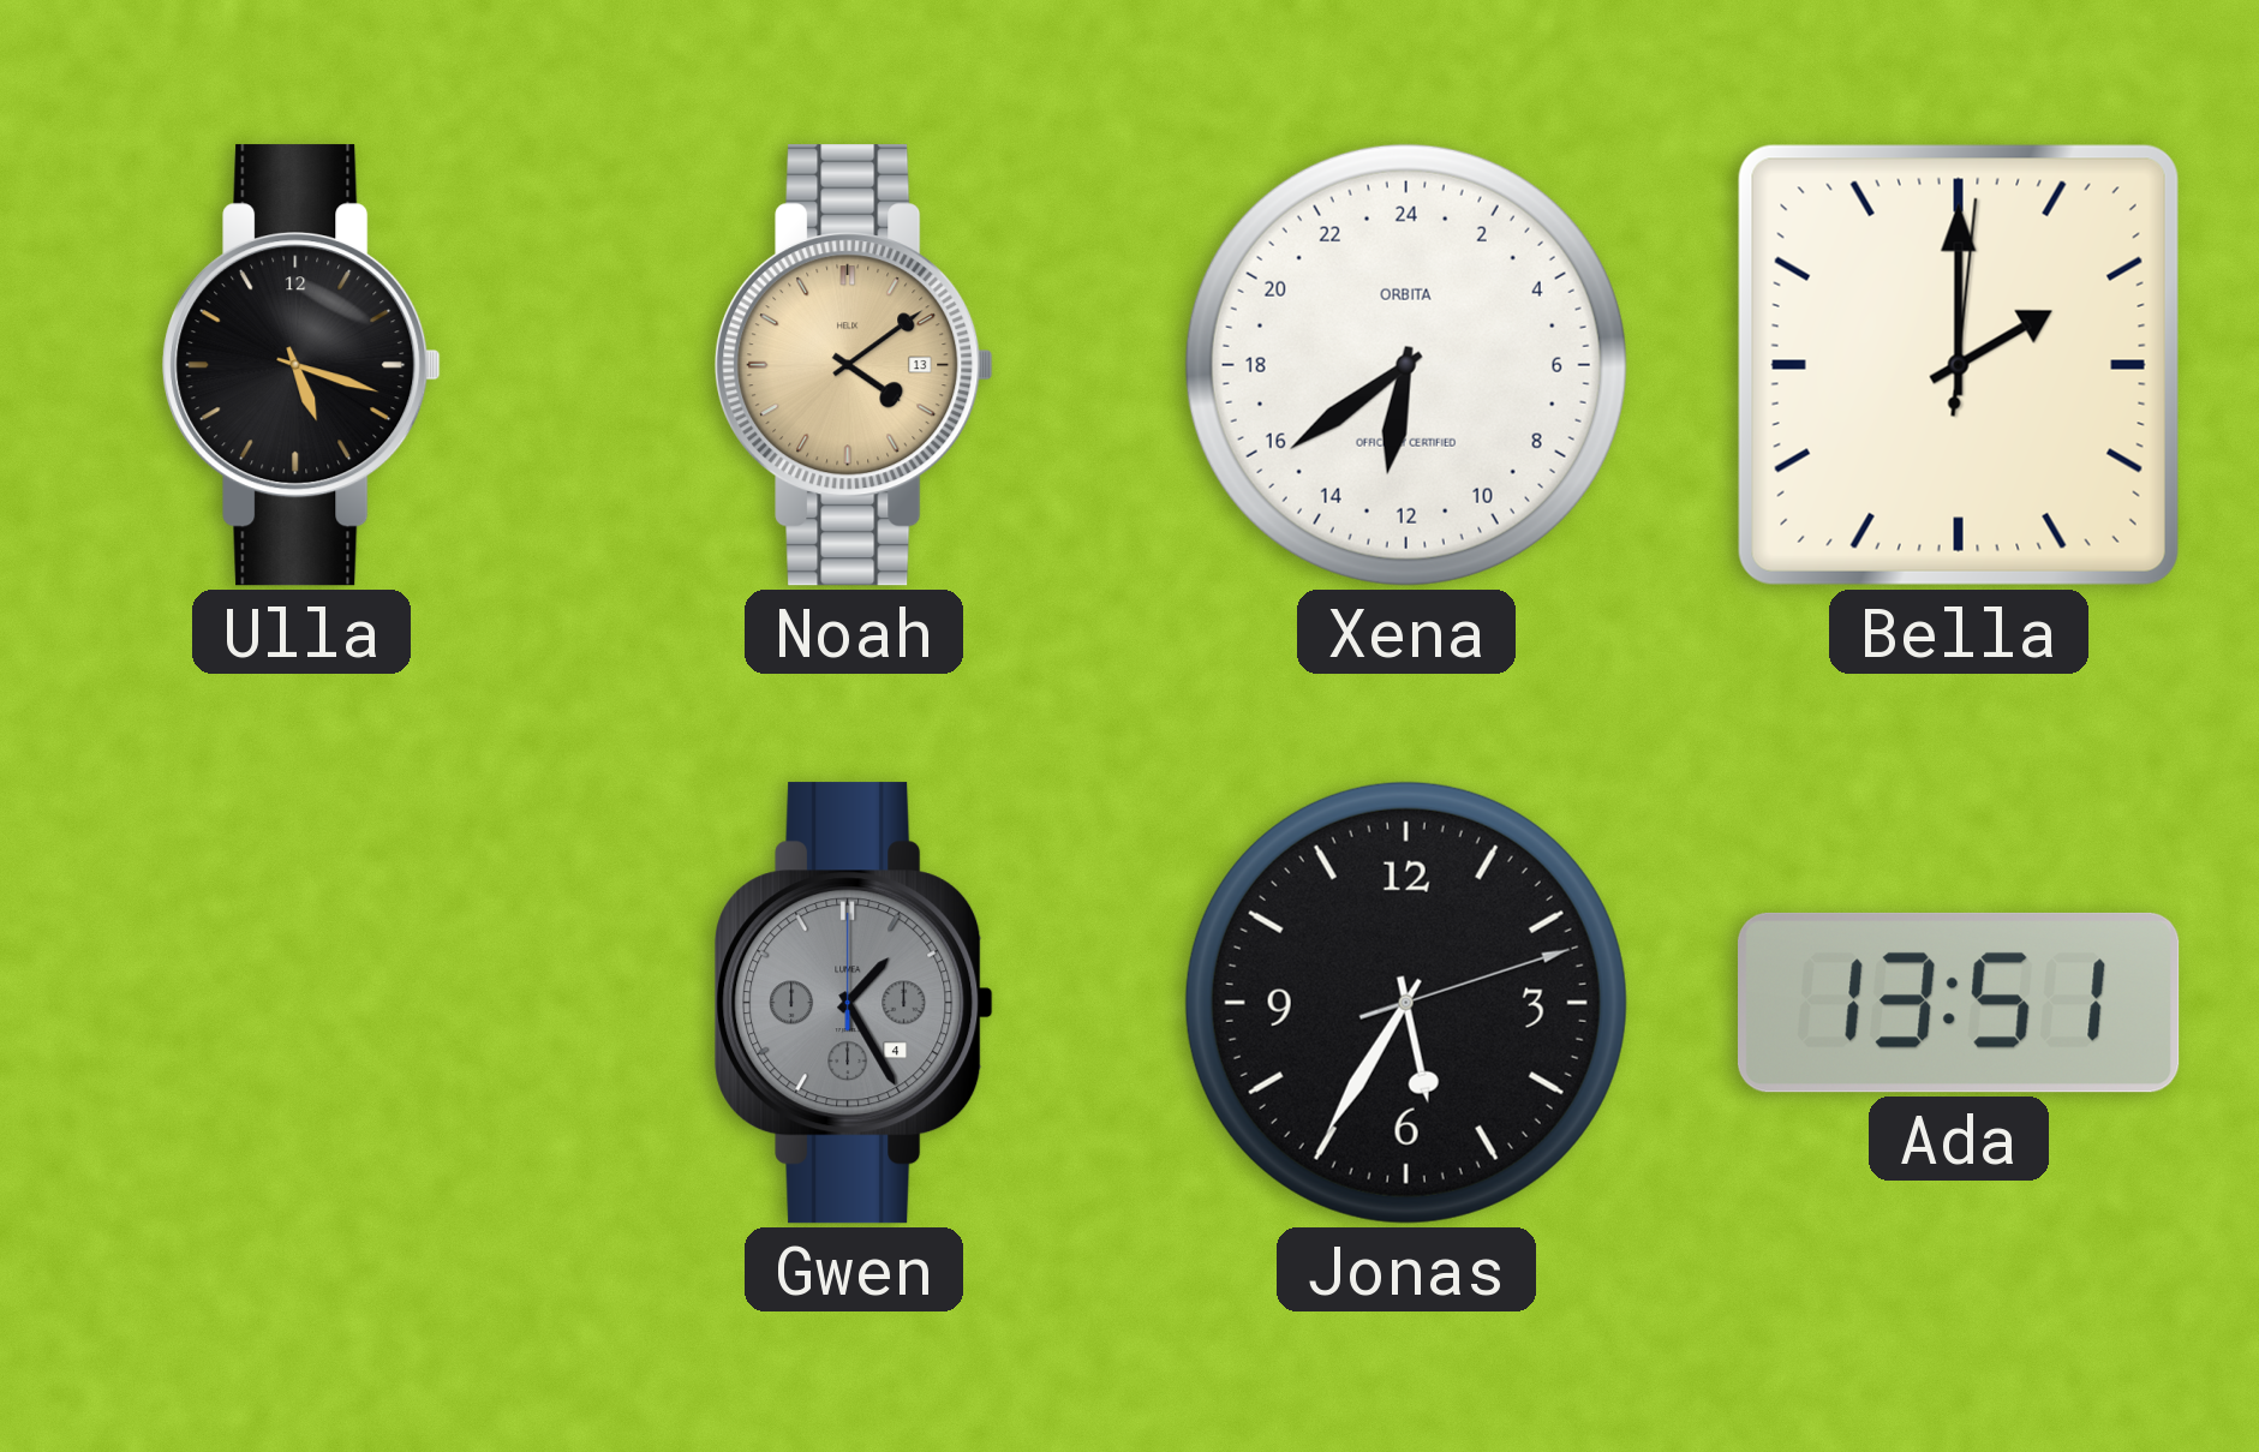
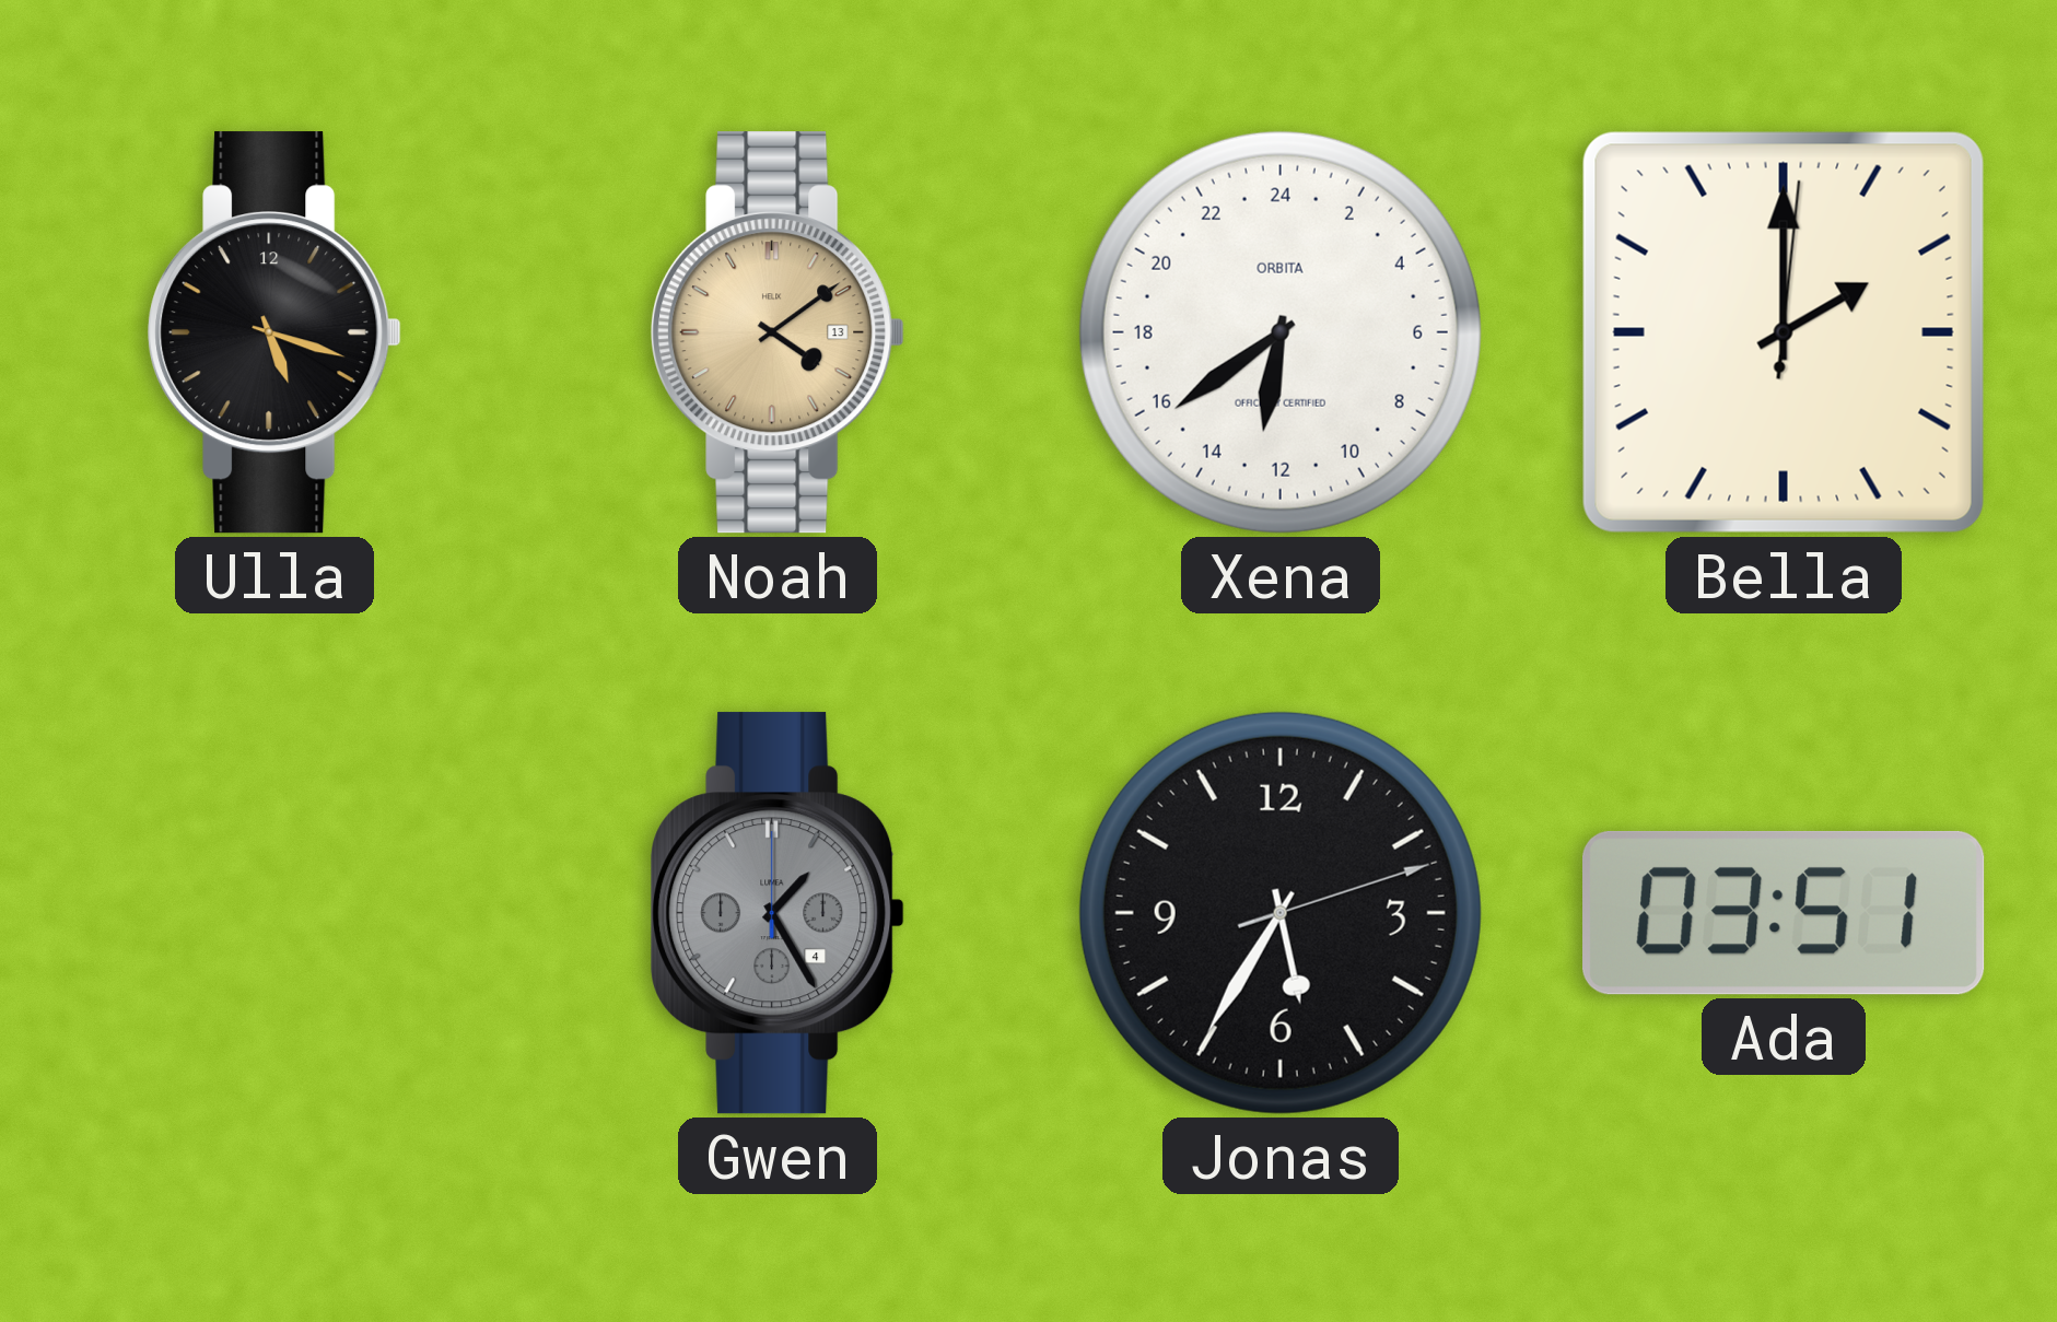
Ada: 13:51 -> 03:51 (1785, 913)
